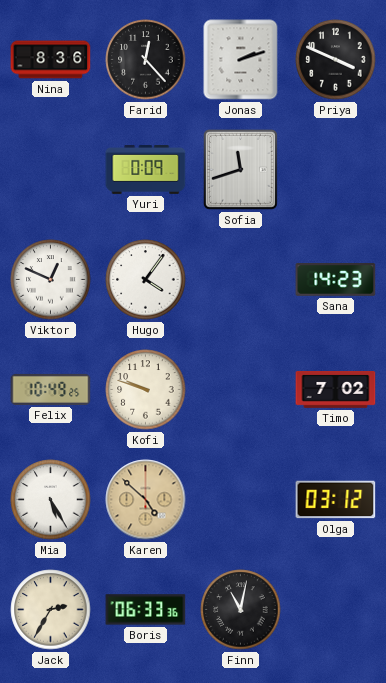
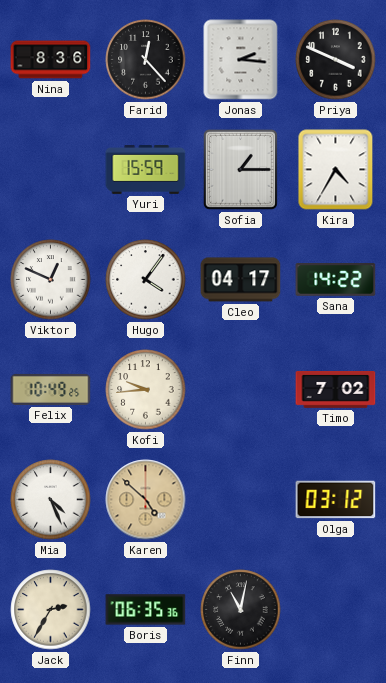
Jonas: 2:12 -> 2:16 (241, 60)
Yuri: 0:09 -> 15:59 (146, 170)
Sofia: 11:42 -> 1:15 (240, 169)
Kira: none -> 4:35 (336, 170)
Cleo: none -> 04:17 (241, 280)
Sana: 14:23 -> 14:22 (336, 280)
Kofi: 9:48 -> 9:44 (146, 390)
Mia: 5:25 -> 4:26 (51, 500)
Boris: 06:33 -> 06:35 (146, 610)
